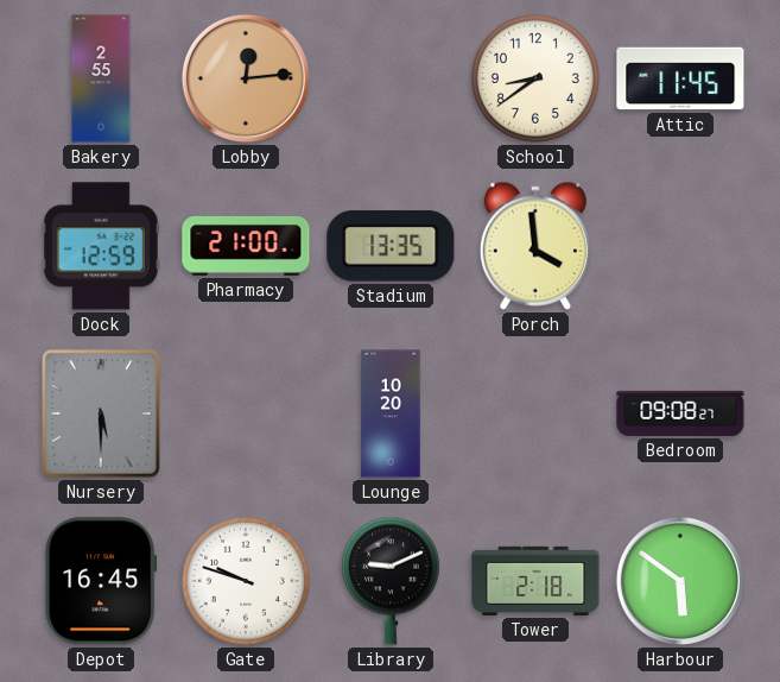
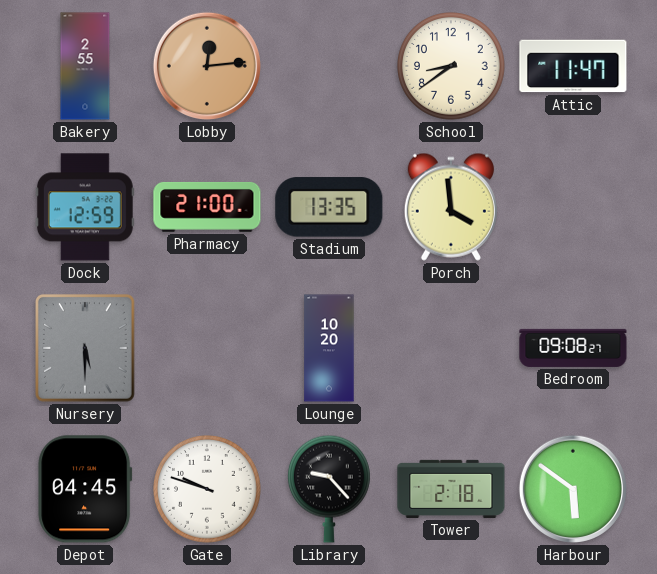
Attic: 11:45 -> 11:47 (573, 66)
Depot: 16:45 -> 04:45 (85, 489)
Library: 9:11 -> 9:23 (329, 489)
